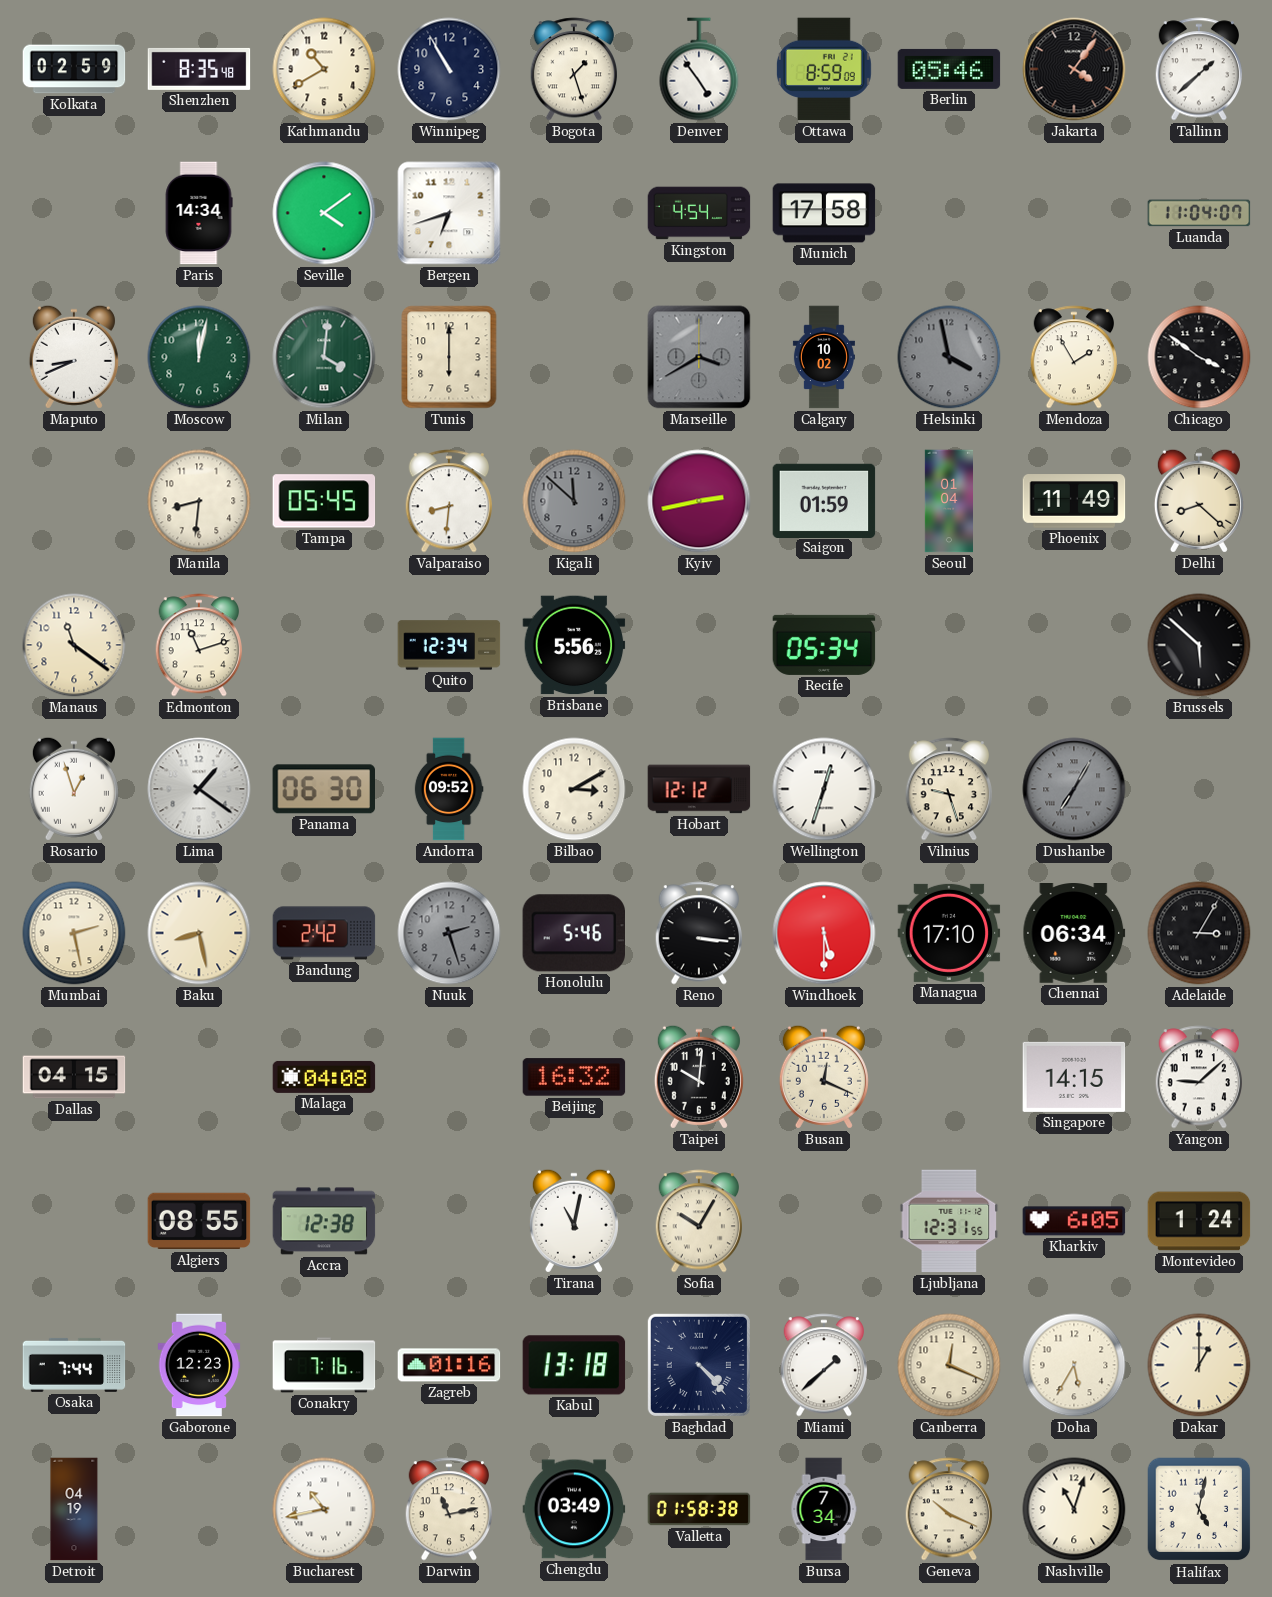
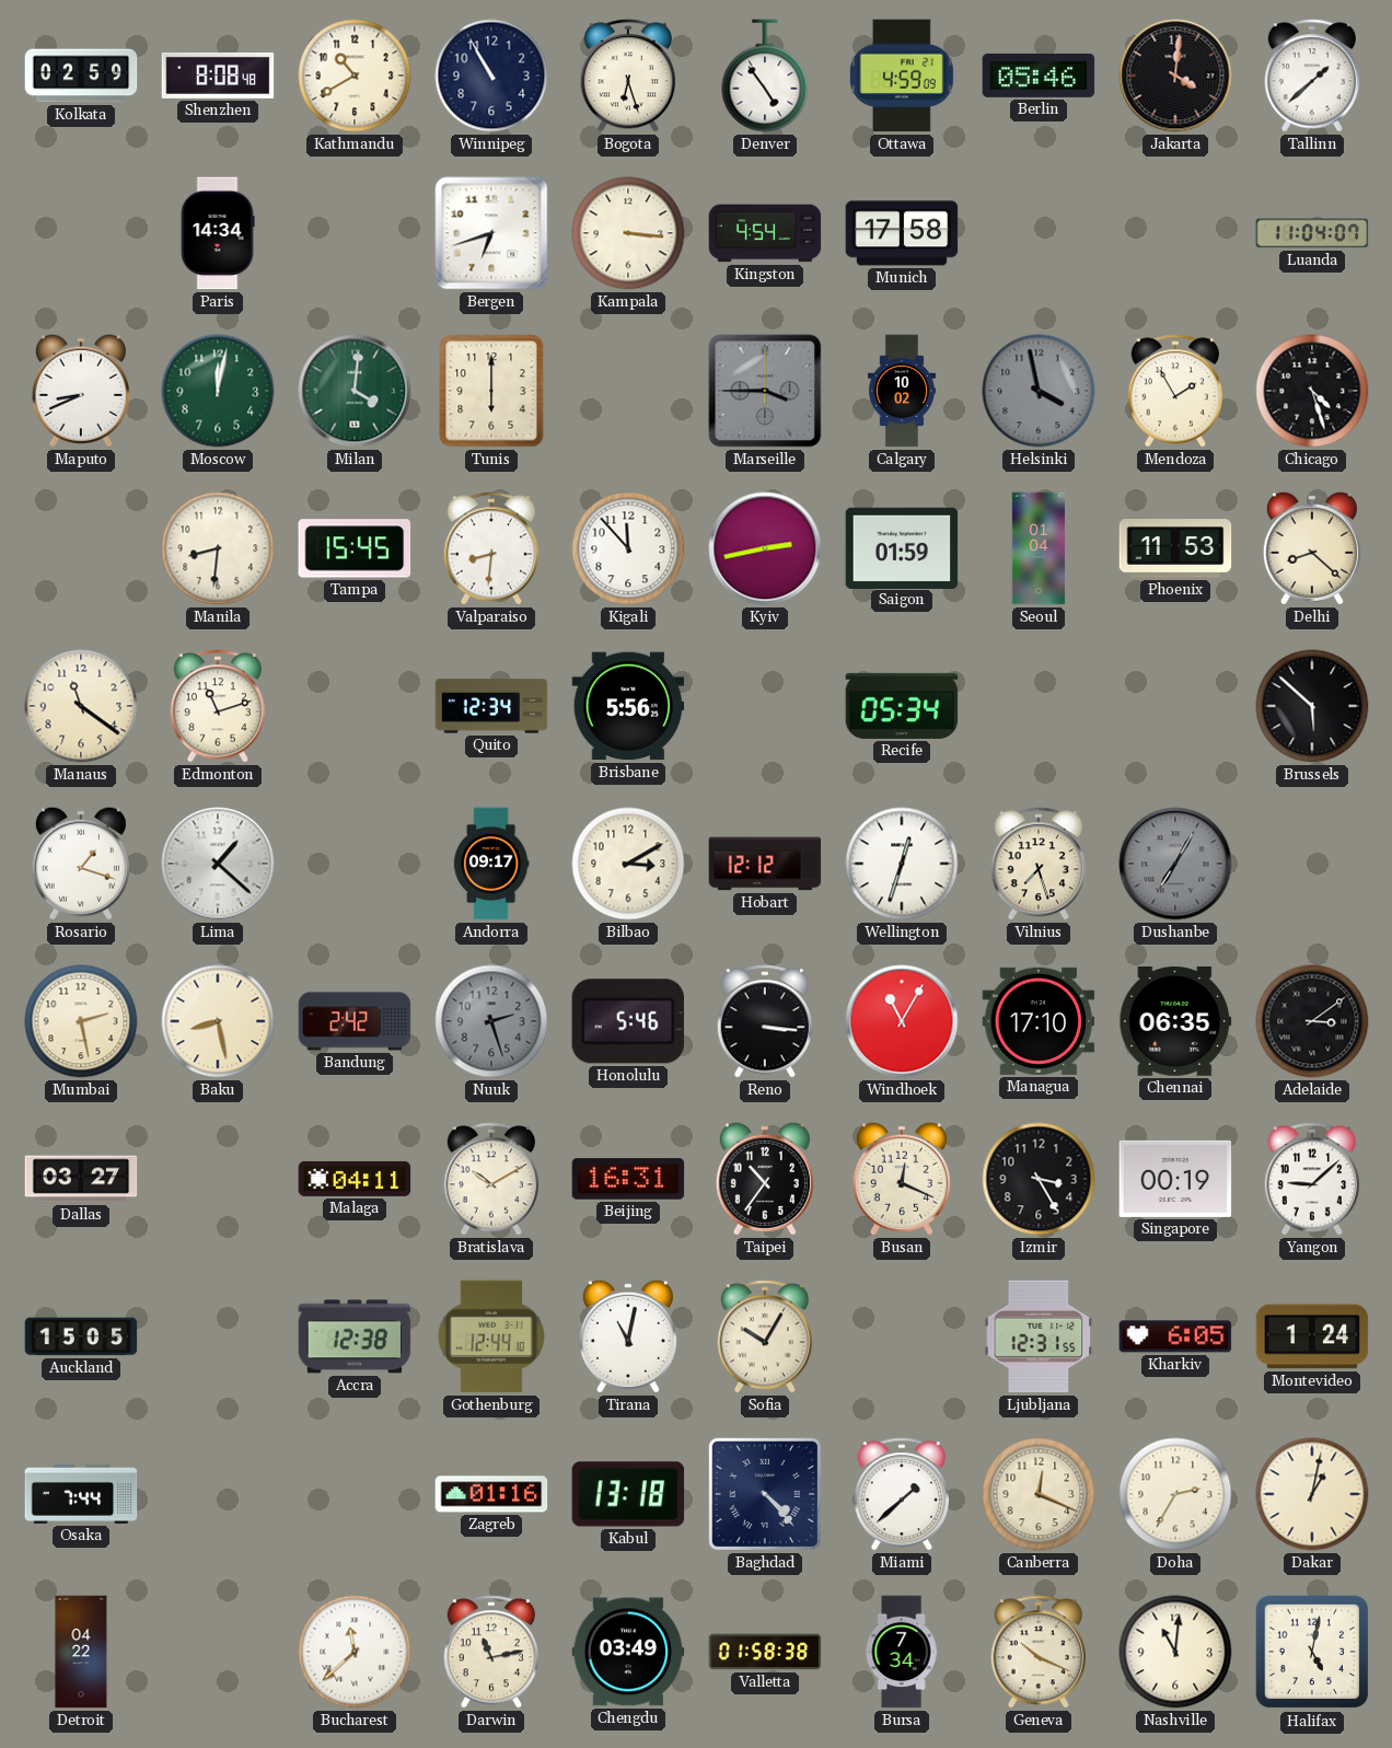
Shenzhen: 8:35 -> 8:08 (218, 76)
Bogota: 1:27 -> 6:27 (628, 76)
Ottawa: 8:59 -> 4:59 (902, 76)
Jakarta: 4:06 -> 4:01 (1175, 76)
Seville: 4:09 -> none (324, 213)
Kampala: none -> 3:16 (628, 233)
Marseille: 3:40 -> 3:45 (765, 391)
Chicago: 3:51 -> 4:27 (1312, 391)
Tampa: 05:45 -> 15:45 (355, 548)
Kigali: 11:52 -> 11:53 (628, 548)
Kigali dial: grey -> white (628, 548)
Phoenix: 11:49 -> 11:53 (1175, 548)
Rosario: 12:57 -> 1:18 (81, 864)
Lima: 1:21 -> 1:22 (218, 864)
Panama: 06:30 -> none (324, 789)
Andorra: 09:52 -> 09:17 (491, 864)
Vilnius: 9:27 -> 7:27 (1039, 864)
Windhoek: 5:30 -> 11:05 (902, 1021)
Chennai: 06:34 -> 06:35 (1175, 1022)
Adelaide: 3:05 -> 3:09 (1312, 1021)
Dallas: 04:15 -> 03:27 (81, 1179)
Malaga: 04:08 -> 04:11 (355, 1179)
Bratislava: none -> 10:10 (491, 1179)
Beijing: 16:32 -> 16:31 (628, 1179)
Taipei: 10:01 -> 10:36 (765, 1179)
Izmir: none -> 3:25 (1039, 1179)
Singapore: 14:15 -> 00:19 (1175, 1179)
Auckland: none -> 15:05 (81, 1336)
Algiers: 08:55 -> none (199, 1221)
Gothenburg: none -> 12:44 (490, 1336)
Gaborone: 12:23 -> none (199, 1365)
Conakry: 7:16 -> none (324, 1365)
Doha: 5:35 -> 2:35 (1175, 1494)
Dakar: 1:00 -> 1:02 (1312, 1494)
Detroit: 04:19 -> 04:22 (81, 1652)
Bucharest: 10:43 -> 11:38 (355, 1652)
Nashville: 11:03 -> 11:01 (1175, 1652)
